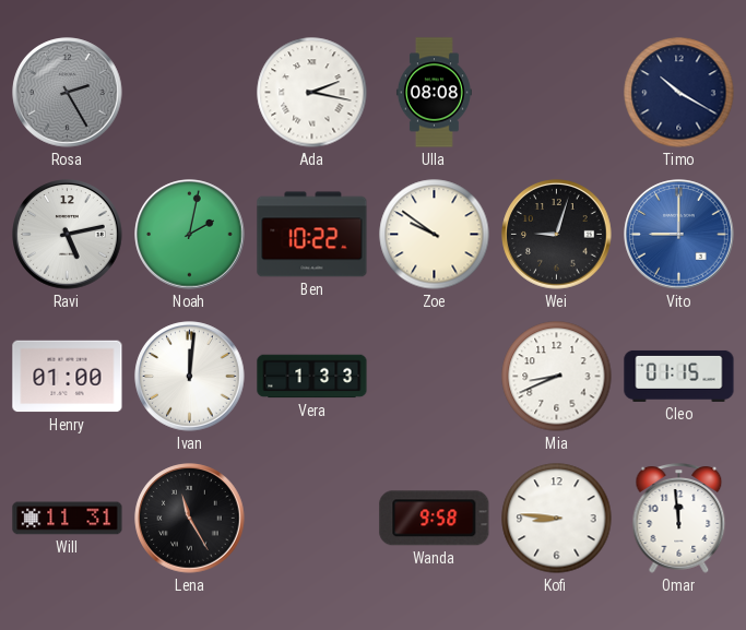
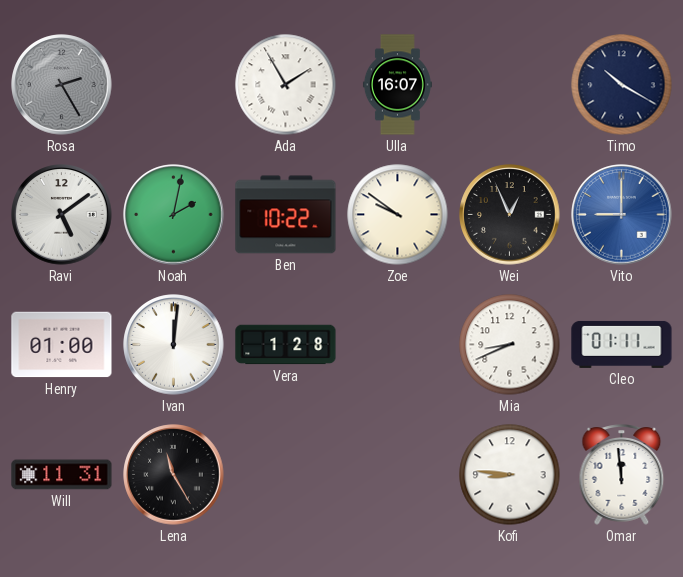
Ada: 2:17 -> 1:55 (286, 85)
Ulla: 08:08 -> 16:07 (397, 85)
Ravi: 5:13 -> 5:09 (62, 215)
Wei: 9:03 -> 12:56 (510, 215)
Vera: 1:33 -> 1:28 (286, 345)
Cleo: 01:15 -> 01:11 (622, 344)
Wanda: 9:58 -> none (435, 519)
